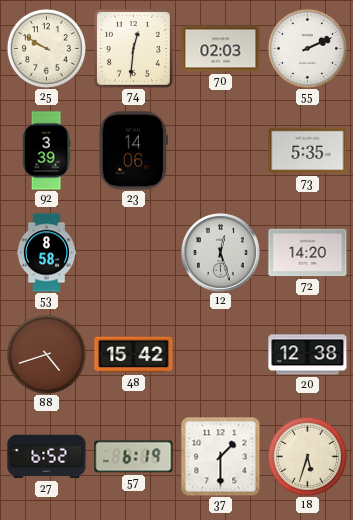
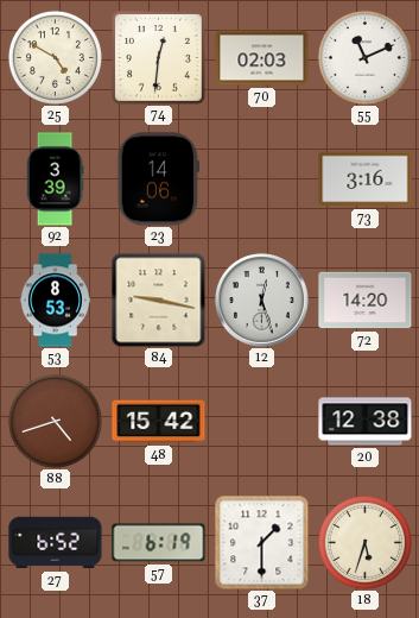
25: 9:50 -> 4:50 (55, 57)
55: 2:11 -> 11:11 (364, 57)
73: 5:35 -> 3:16 (366, 179)
53: 8:58 -> 8:53 (55, 301)
84: none -> 9:17 (159, 301)
